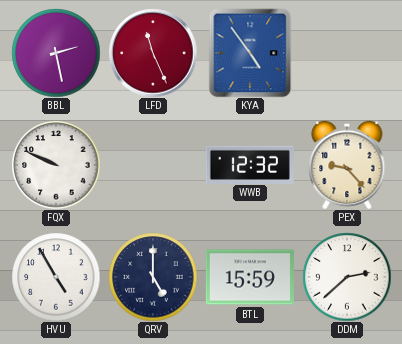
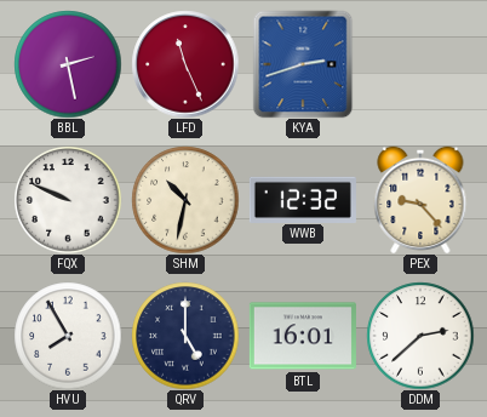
KYA: 4:54 -> 2:42 (303, 64)
SHM: none -> 10:32 (185, 200)
HVU: 4:55 -> 7:55 (68, 336)
BTL: 15:59 -> 16:01 (303, 336)
